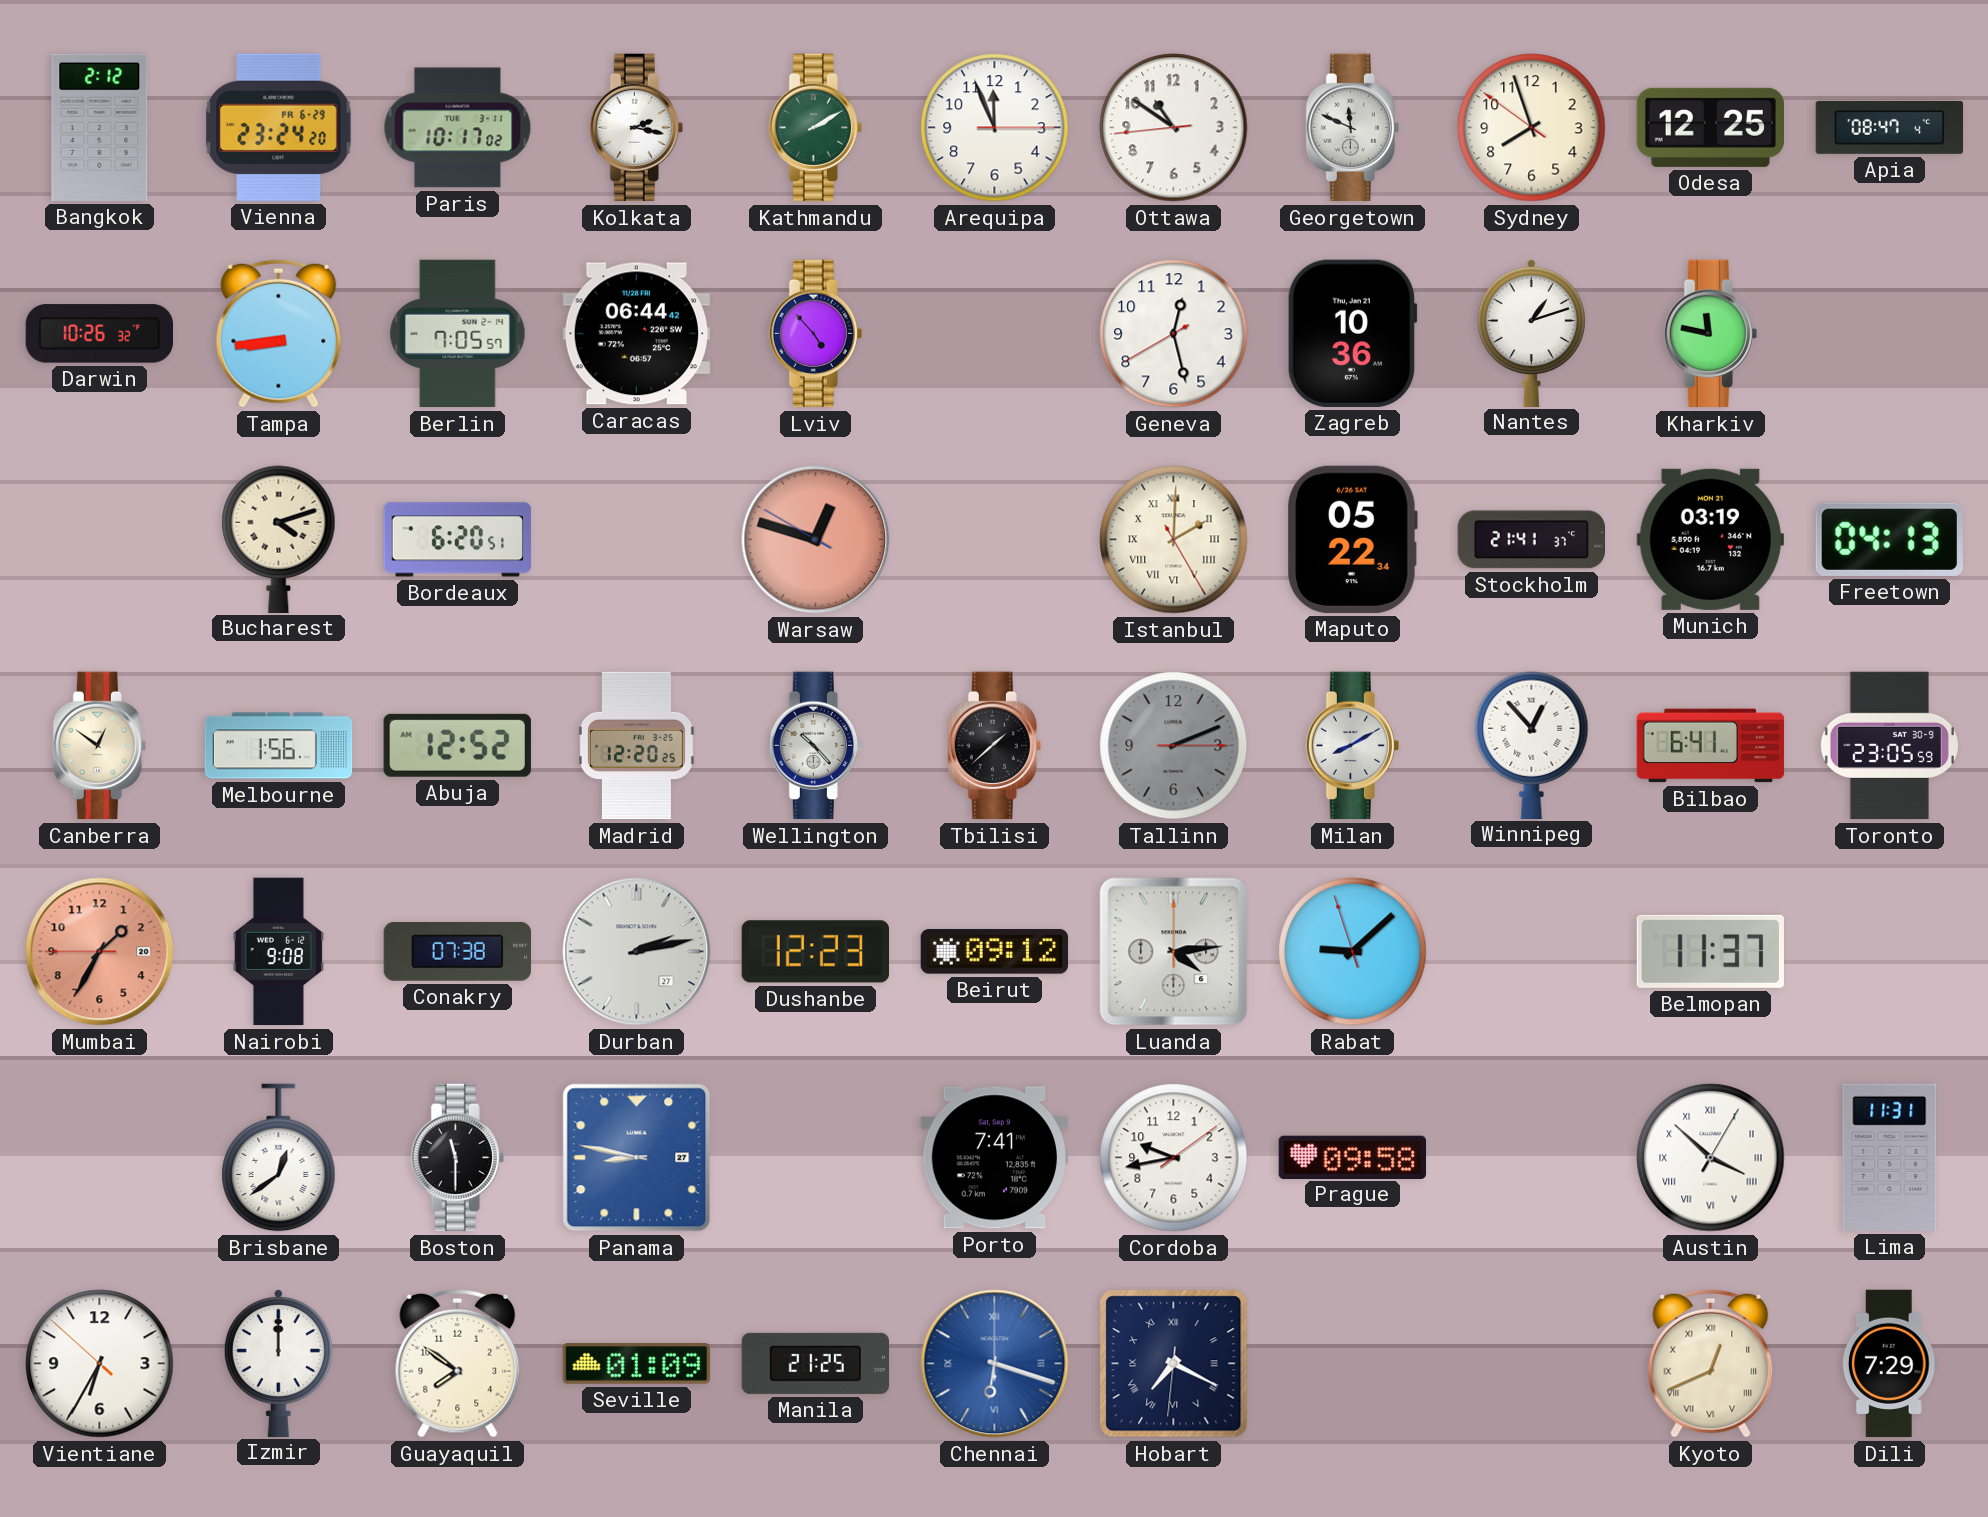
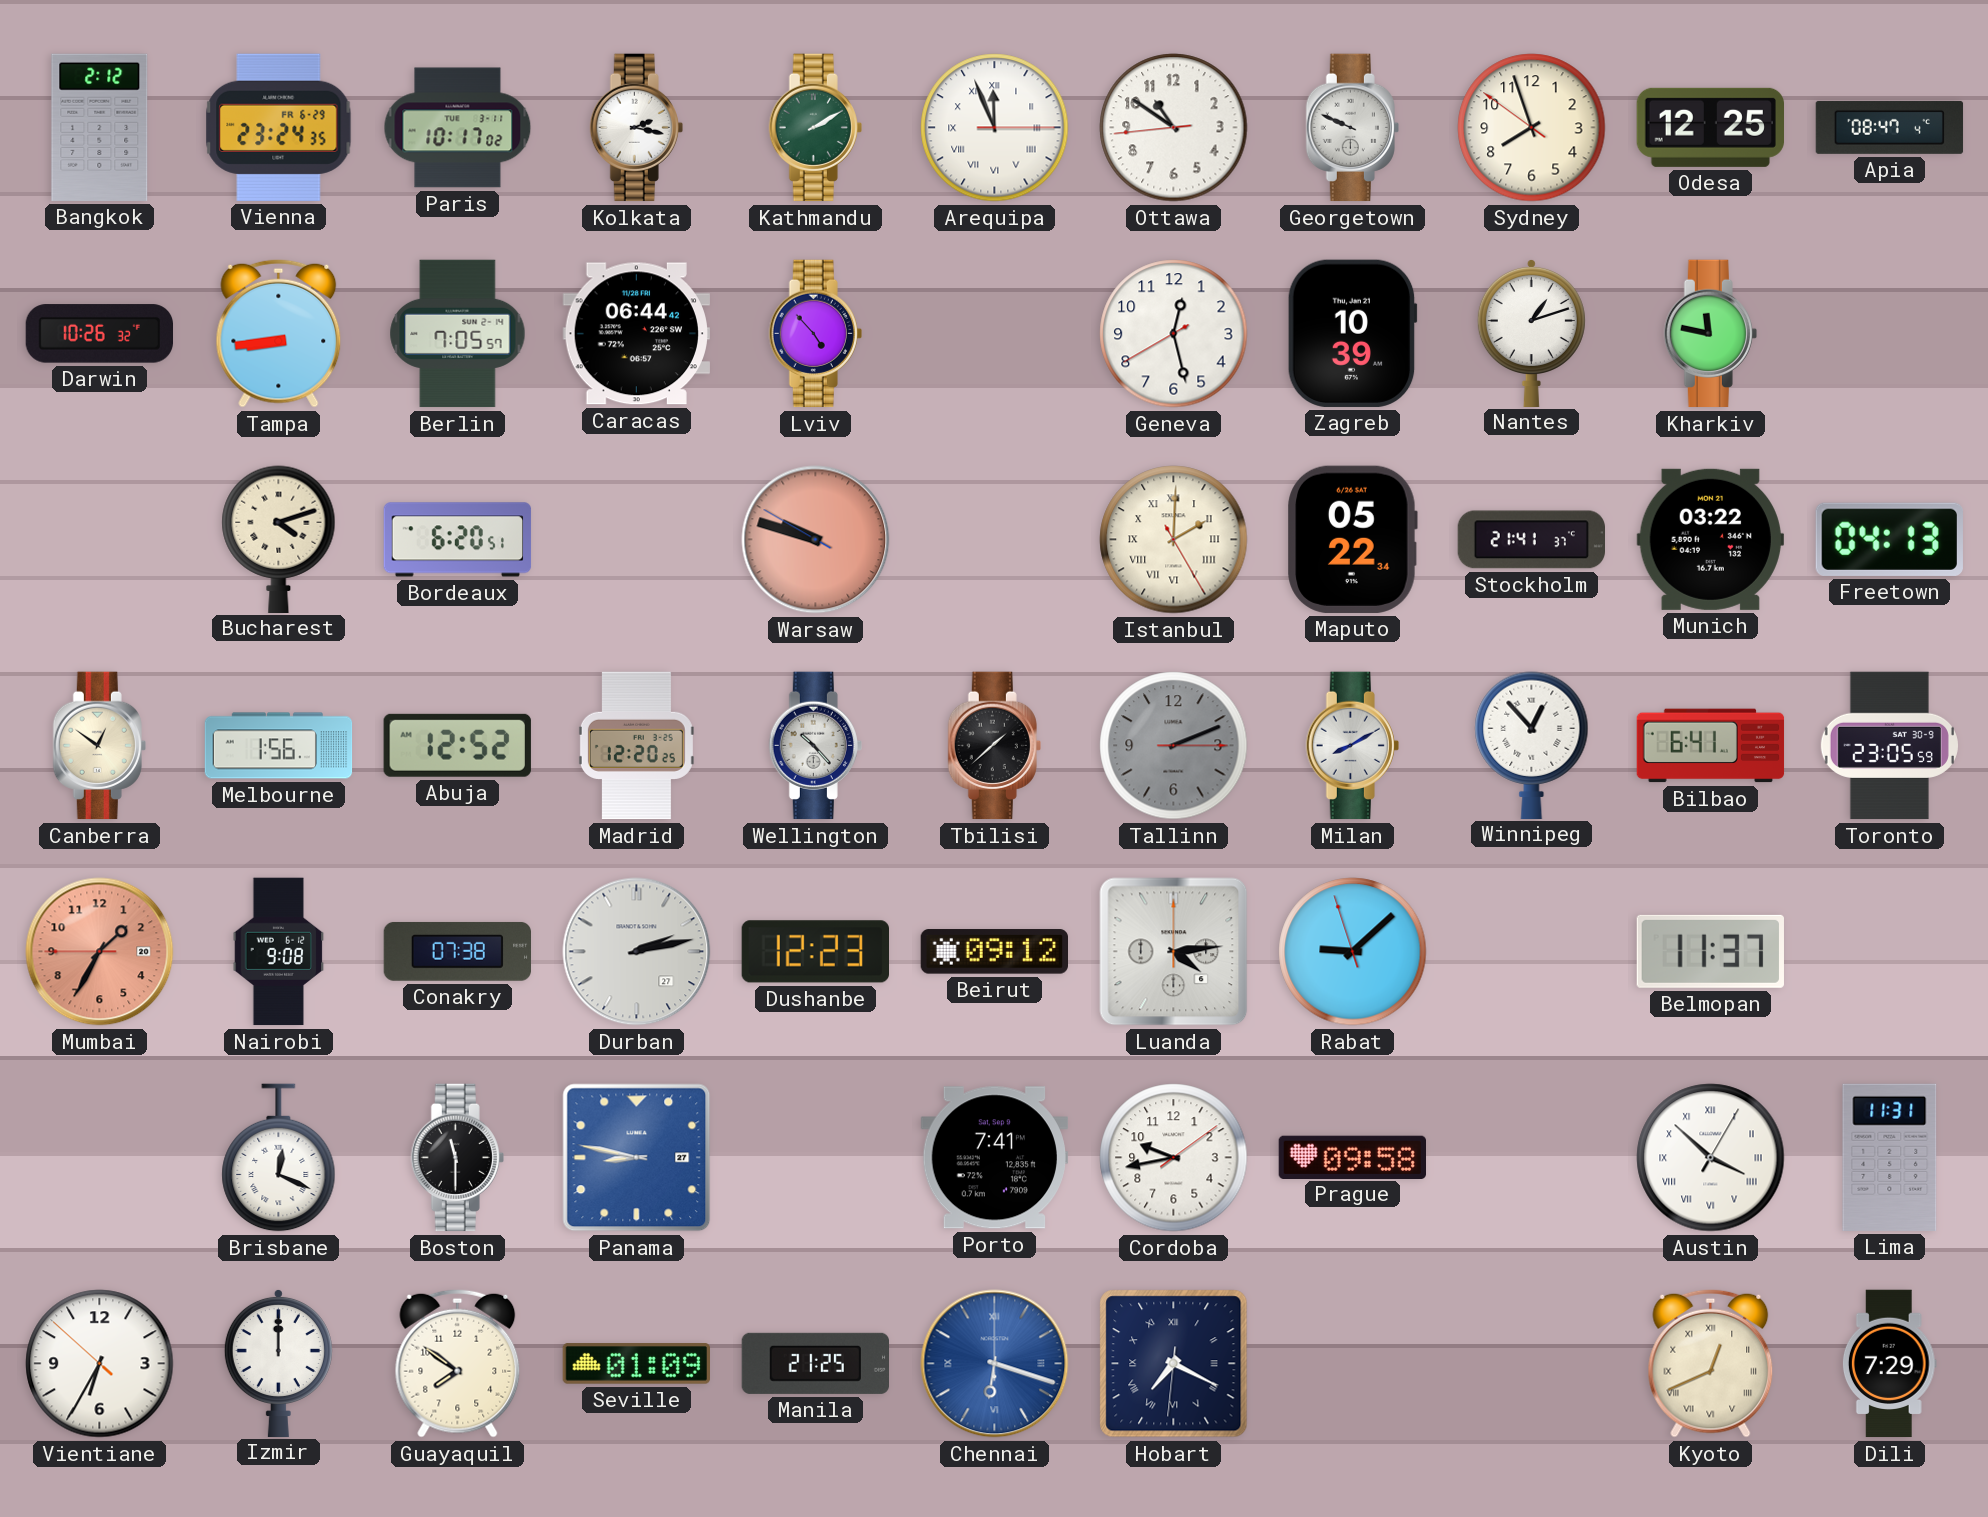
Vienna: 23:24:20 -> 23:24:35 (279, 127)
Arequipa numerals: Arabic -> Roman (995, 128)
Georgetown: 11:49 -> 9:49 (1352, 128)
Zagreb: 10:36 -> 10:39 (1352, 333)
Warsaw: 12:47 -> 9:47 (816, 540)
Munich: 03:19 -> 03:22 (1710, 539)
Brisbane: 12:39 -> 12:19 (279, 1158)
